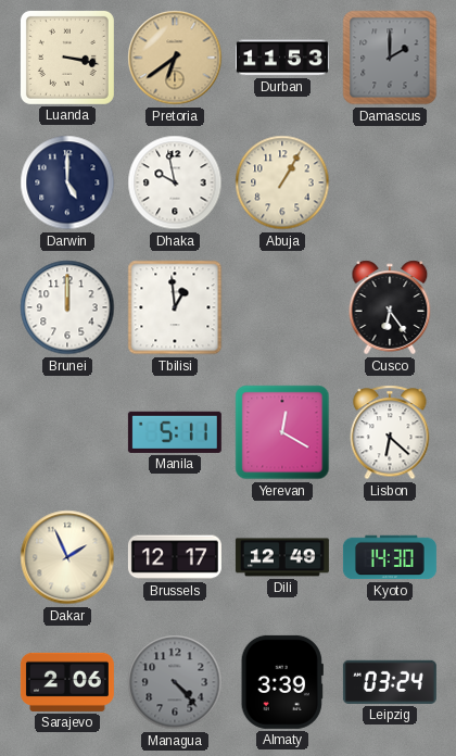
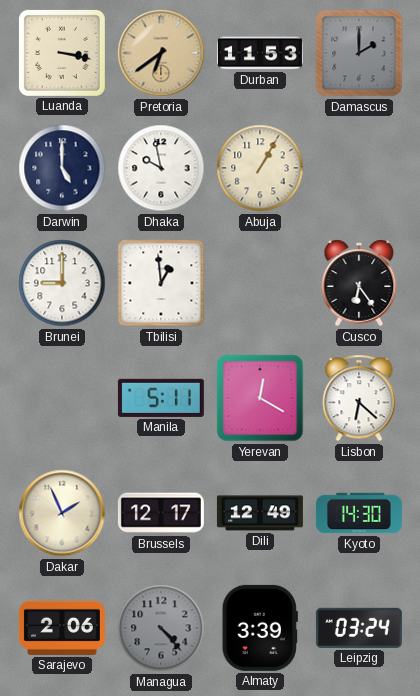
Brunei: 12:00 -> 9:00 (62, 283)
